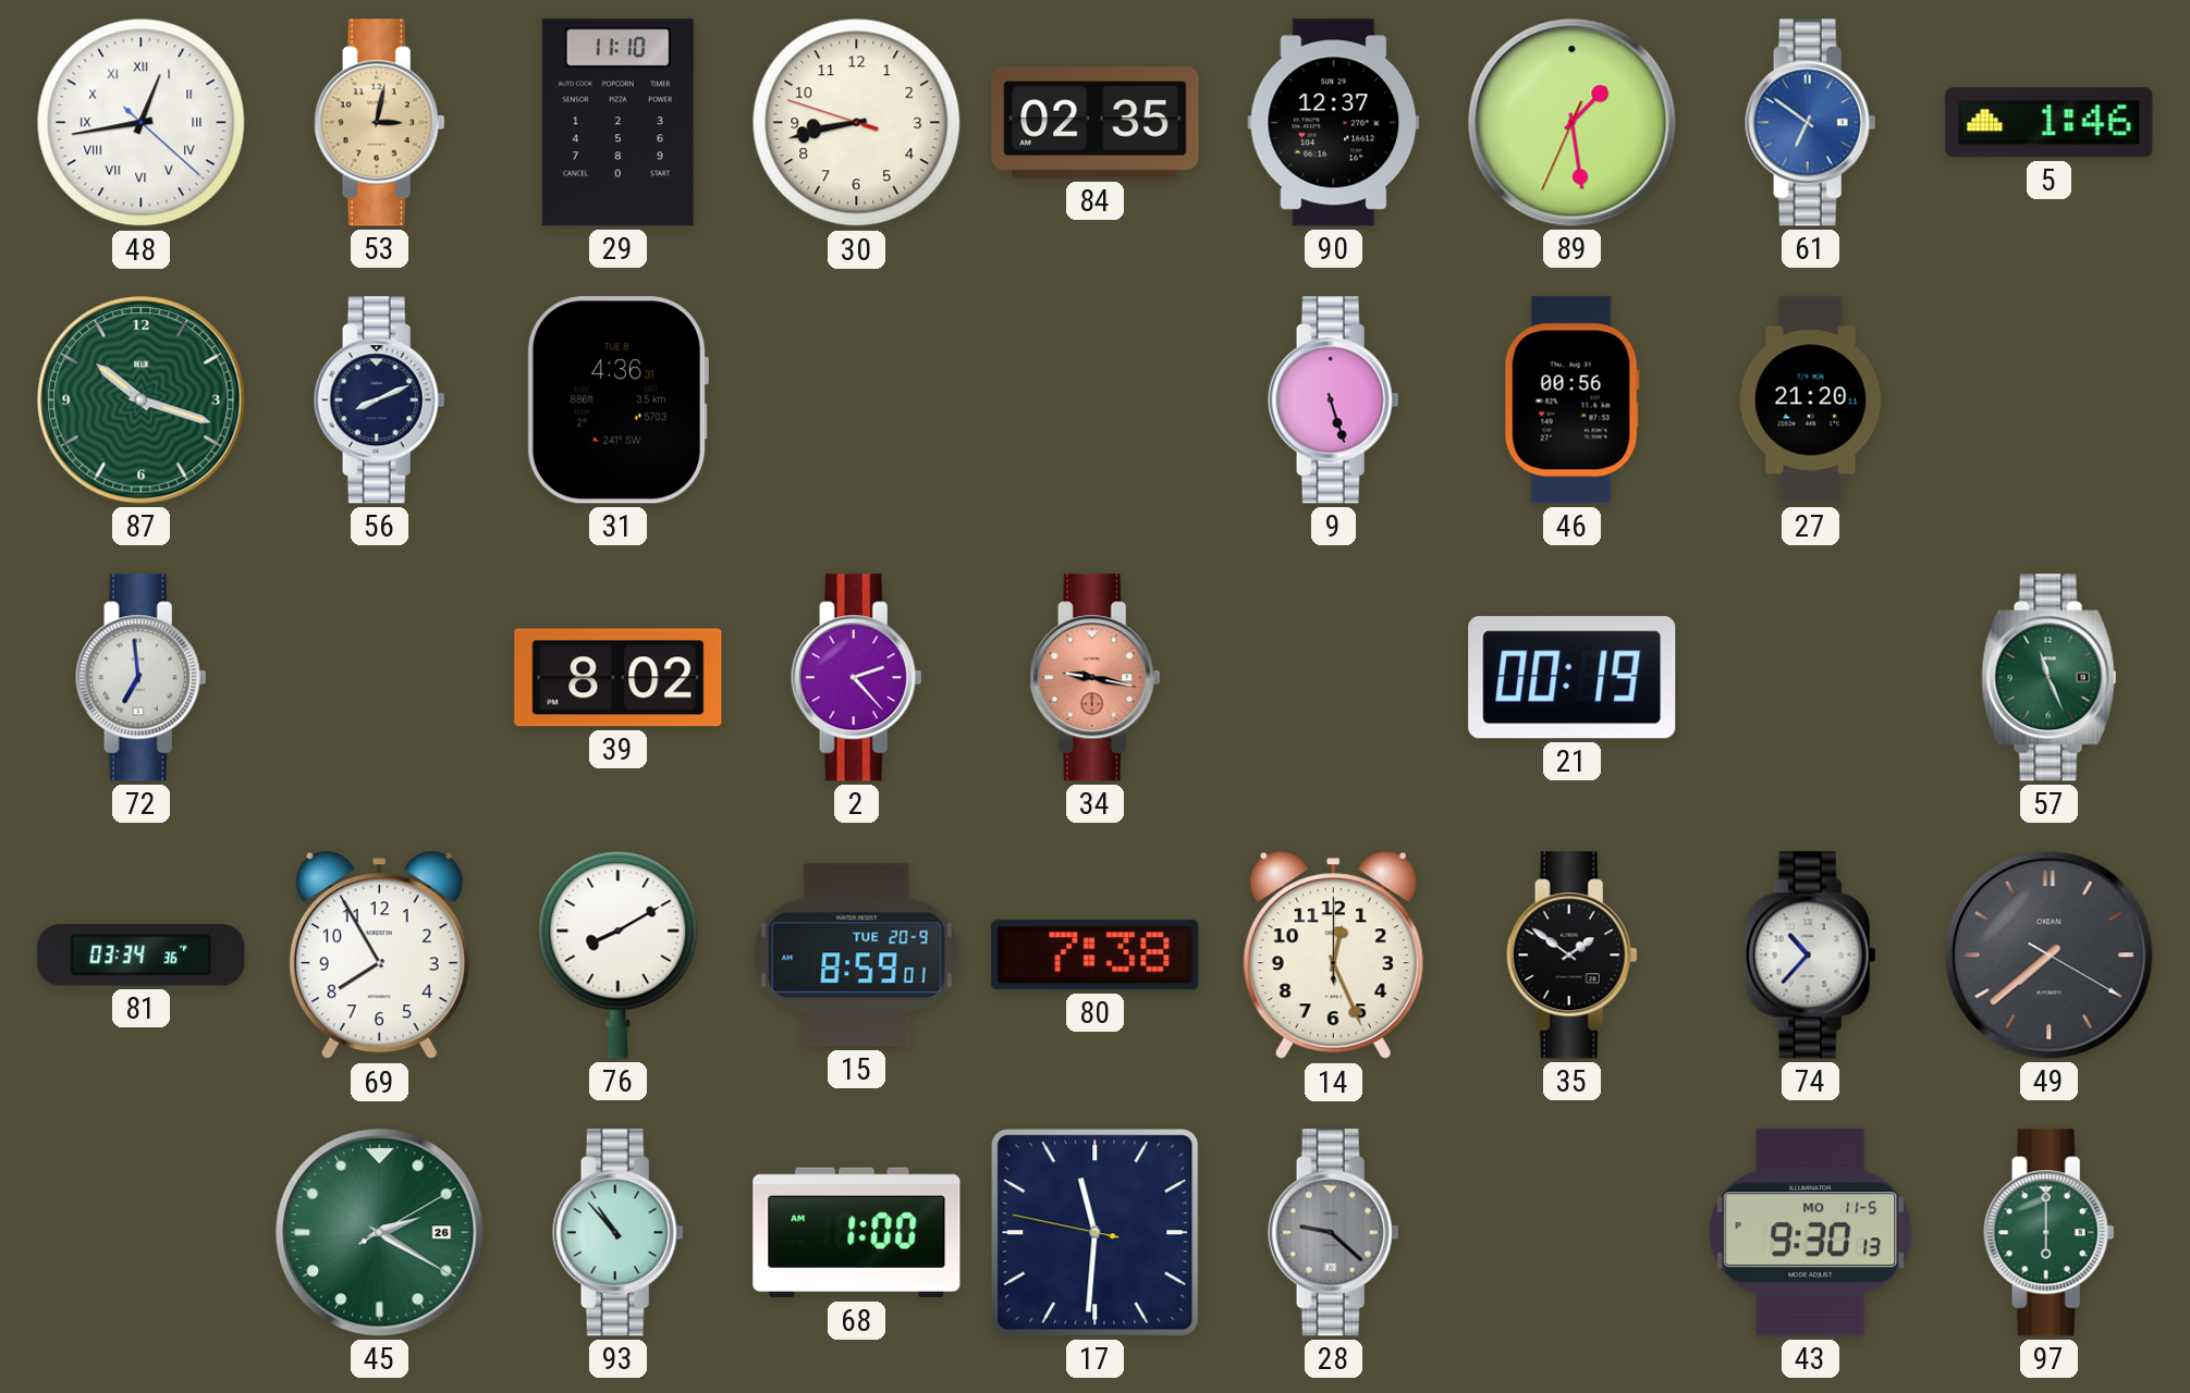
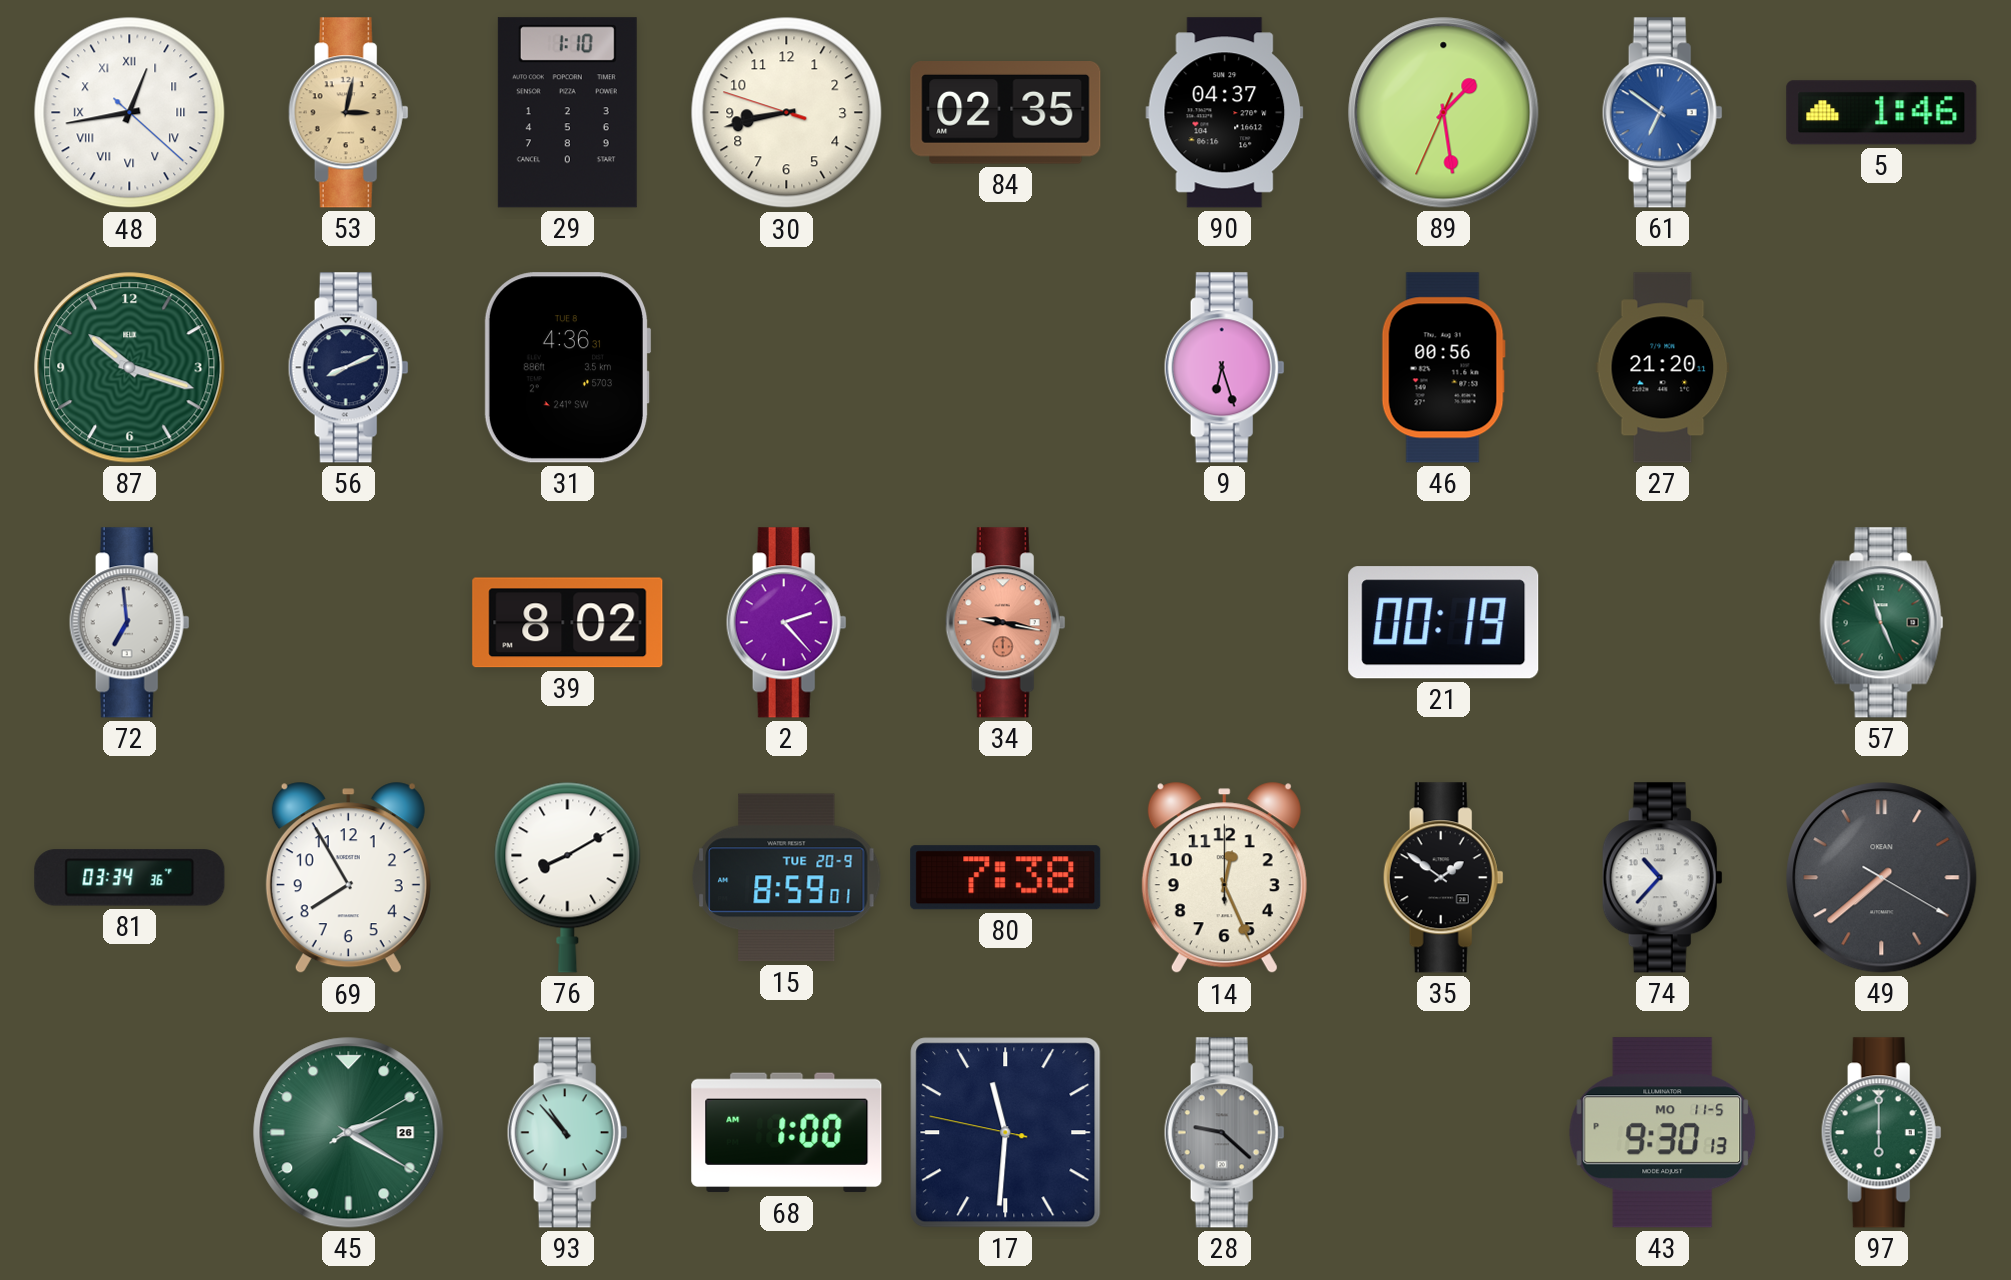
29: 11:10 -> 1:10 (567, 113)
90: 12:37 -> 04:37 (1225, 113)
9: 5:27 -> 6:27 (1224, 368)
